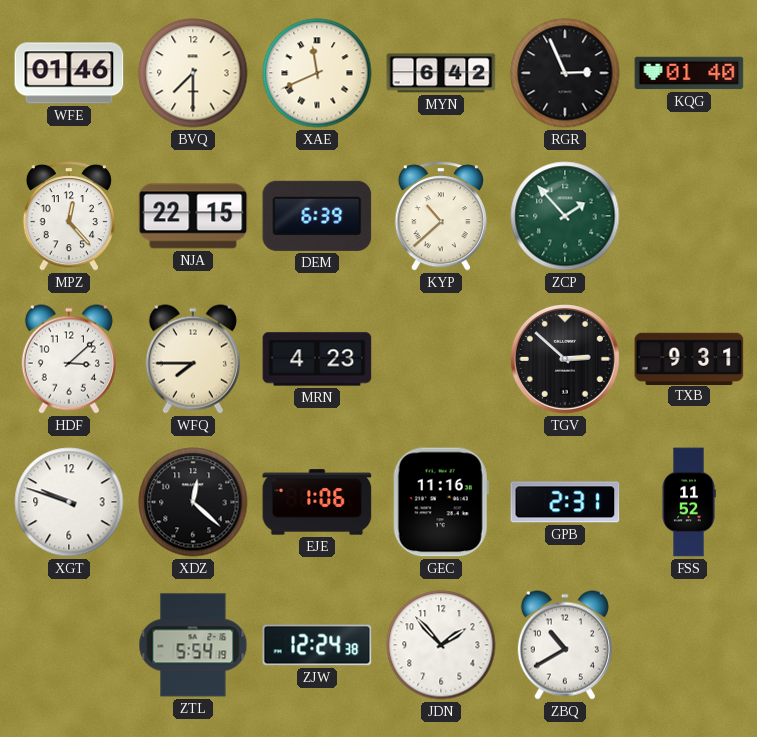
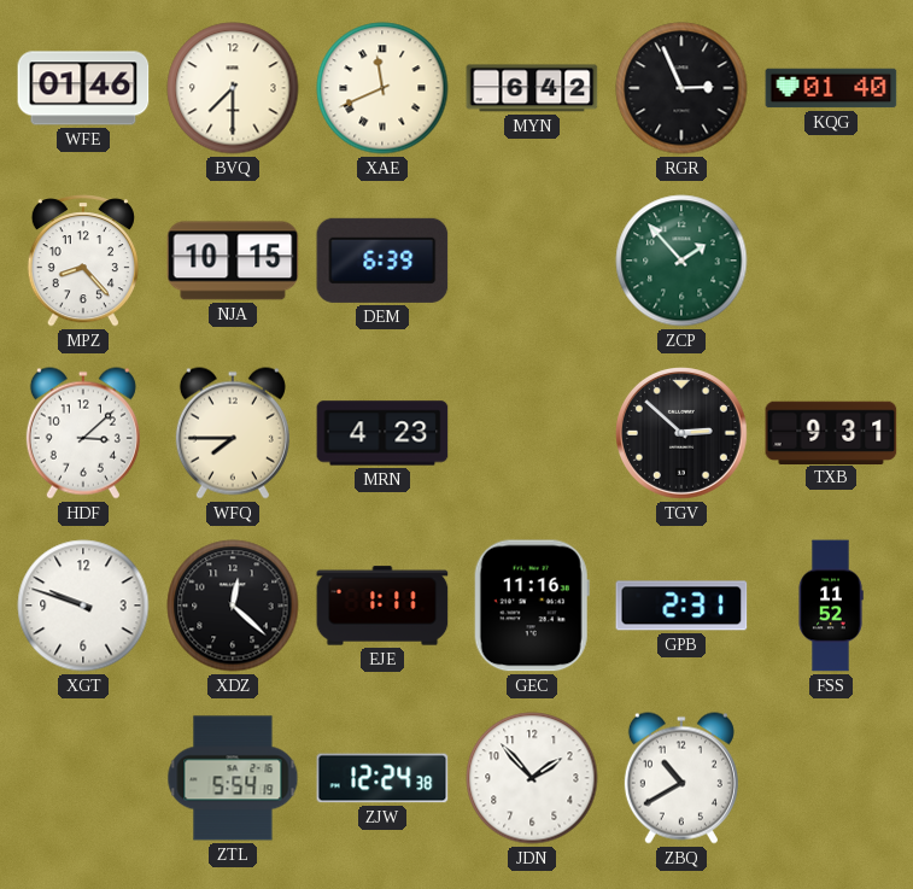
MPZ: 12:23 -> 8:23 (83, 261)
NJA: 22:15 -> 10:15 (233, 261)
KYP: 10:38 -> none (441, 216)
EJE: 1:06 -> 1:11 (382, 606)
